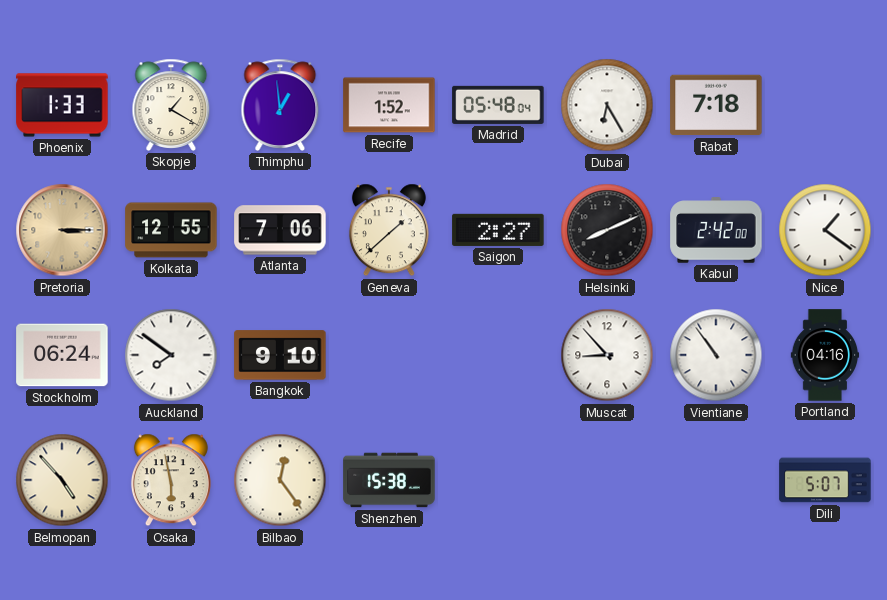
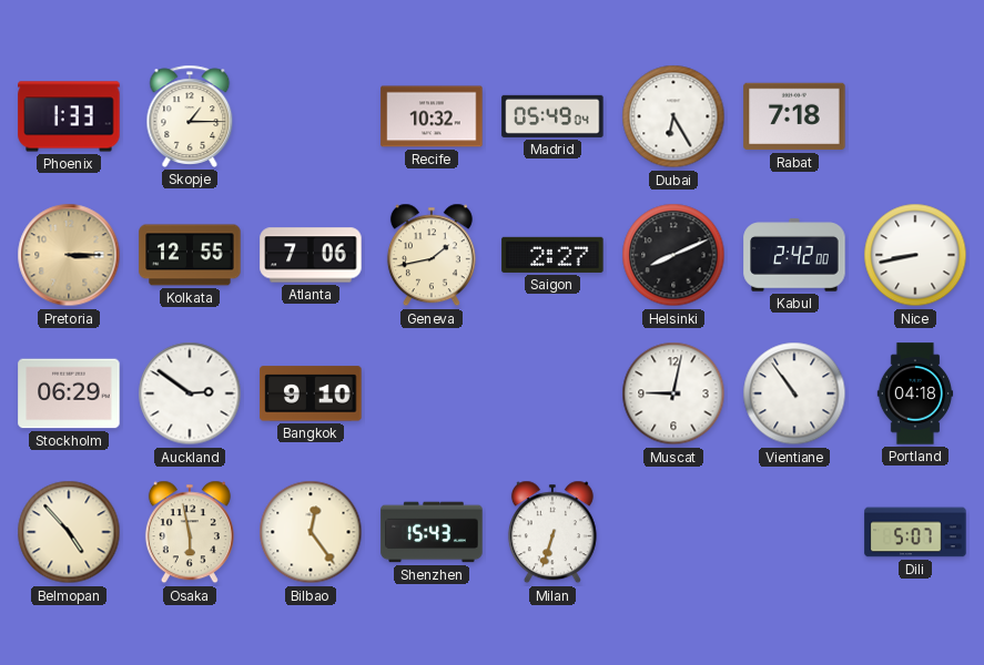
Skopje: 1:20 -> 1:15 (190, 116)
Thimphu: 12:59 -> none (280, 105)
Recife: 1:52 -> 10:32 (432, 116)
Madrid: 05:48 -> 05:49 (552, 116)
Geneva: 1:38 -> 1:43 (432, 255)
Nice: 1:21 -> 8:43 (915, 255)
Stockholm: 06:24 -> 06:29 (69, 393)
Auckland: 7:51 -> 2:51 (190, 393)
Muscat: 8:53 -> 9:02 (673, 393)
Portland: 04:16 -> 04:18 (915, 393)
Shenzhen: 15:38 -> 15:43 (432, 532)
Milan: none -> 6:33 (552, 532)
